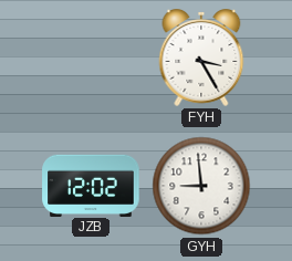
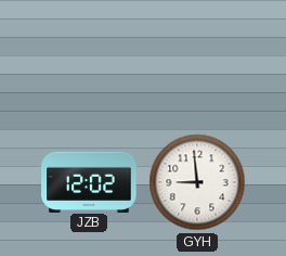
FYH: 3:25 -> none (201, 59)
